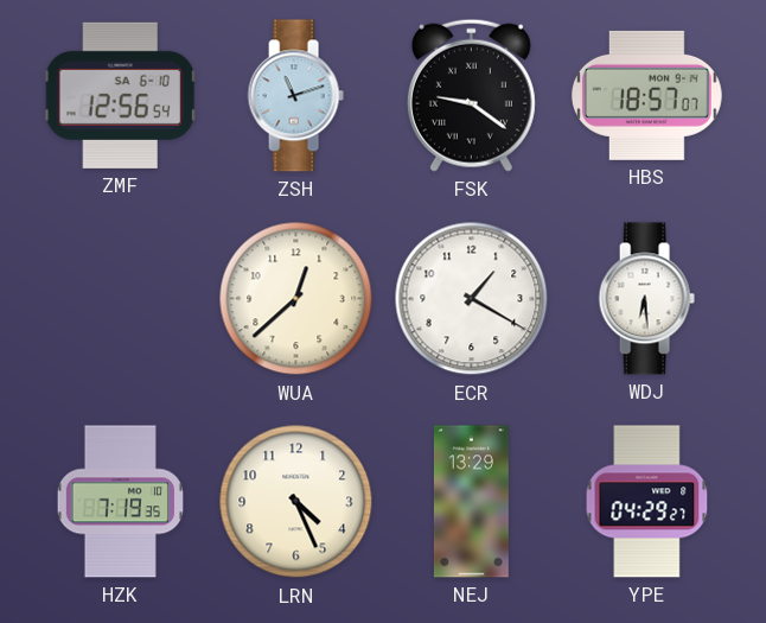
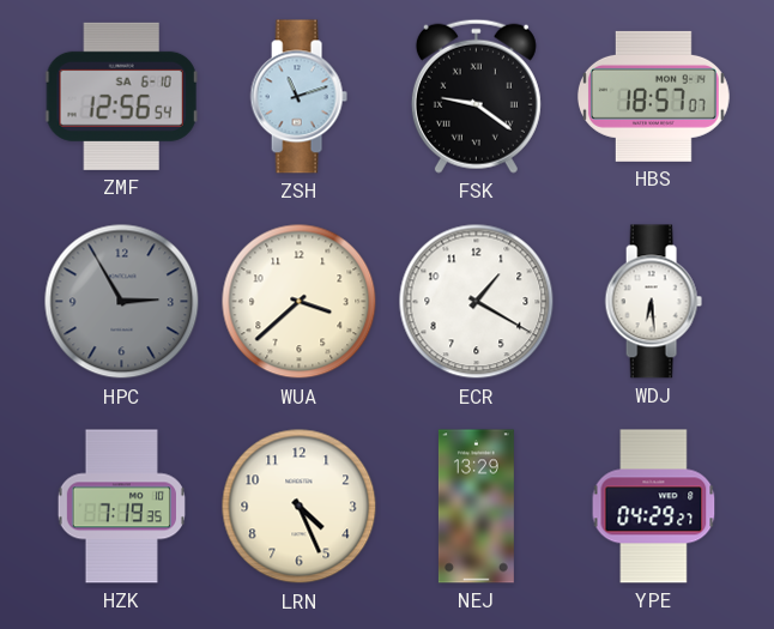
HPC: none -> 2:55 (122, 302)
WUA: 12:38 -> 3:38 (300, 302)
